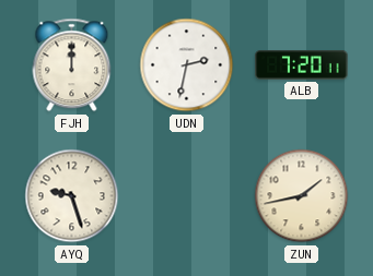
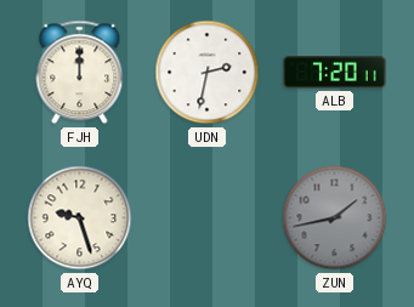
ZUN dial: cream -> grey (335, 218)
